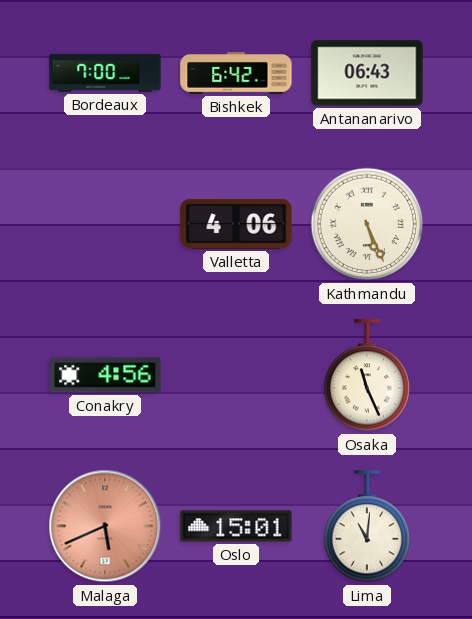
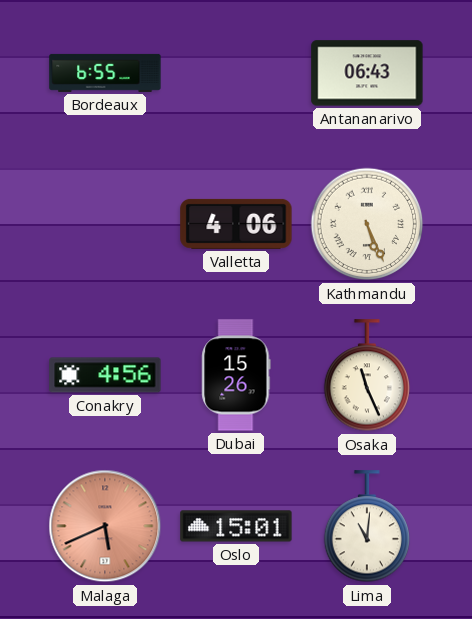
Bordeaux: 7:00 -> 6:55 (105, 73)
Bishkek: 6:42 -> none (236, 74)
Dubai: none -> 15:26 (236, 375)
